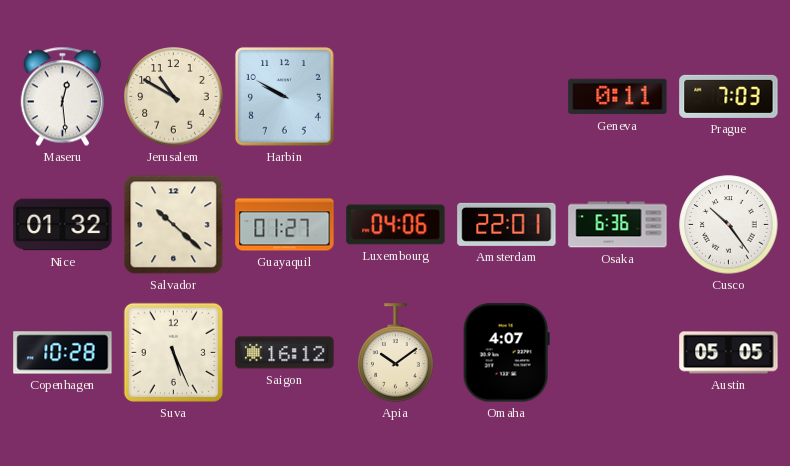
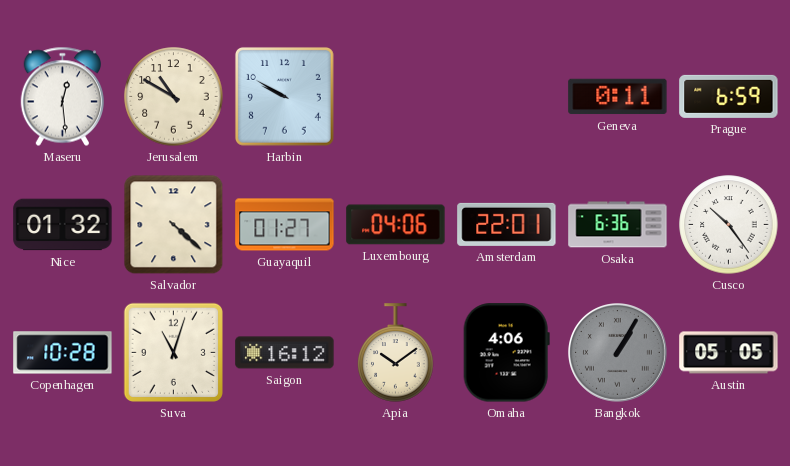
Prague: 7:03 -> 6:59 (729, 96)
Salvador: 10:22 -> 4:22 (174, 225)
Suva: 5:26 -> 11:03 (173, 352)
Omaha: 4:07 -> 4:06 (506, 353)
Bangkok: none -> 1:05 (618, 353)
